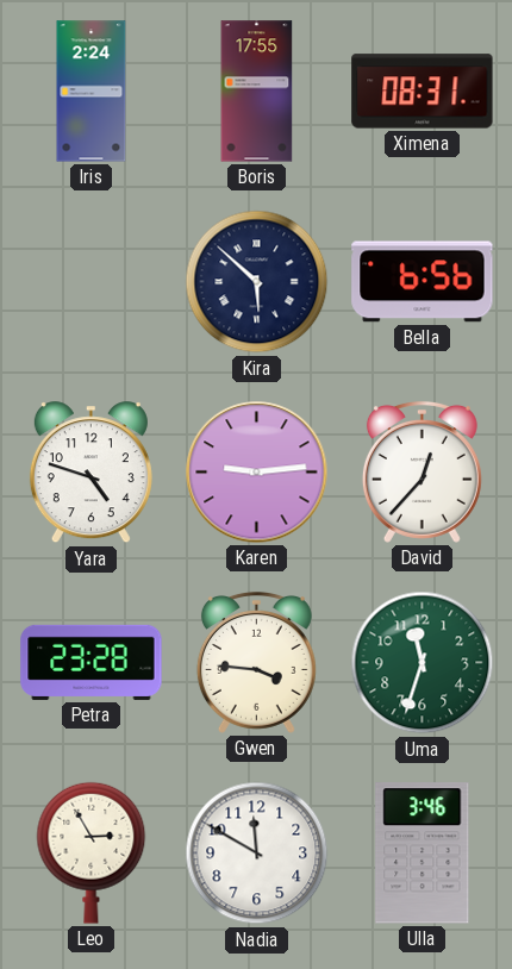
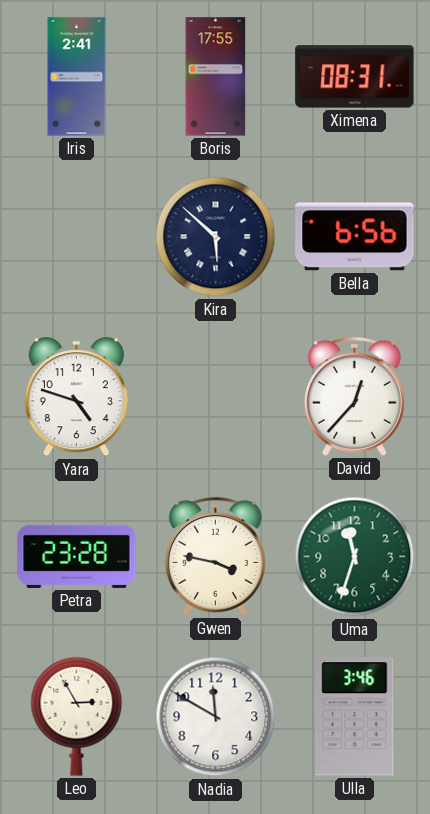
Iris: 2:24 -> 2:41 (77, 77)
Karen: 9:14 -> none (257, 473)
Gwen: 3:46 -> 3:47 (215, 557)
